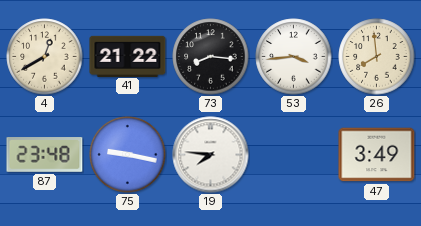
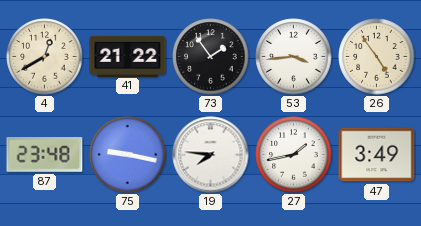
73: 8:16 -> 1:54 (211, 57)
26: 7:59 -> 4:54 (377, 57)
27: none -> 1:43 (294, 155)
